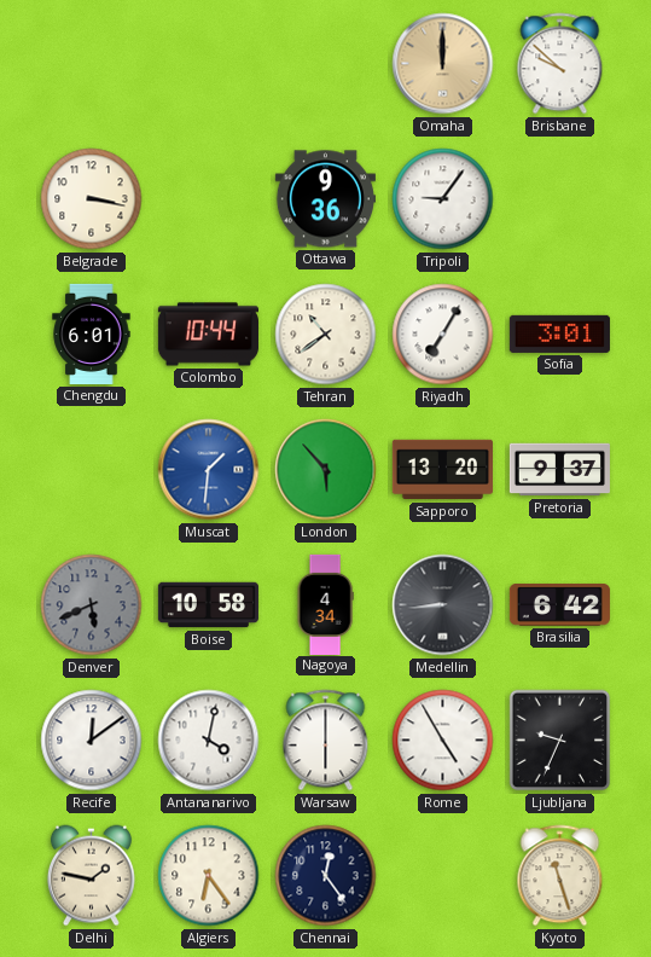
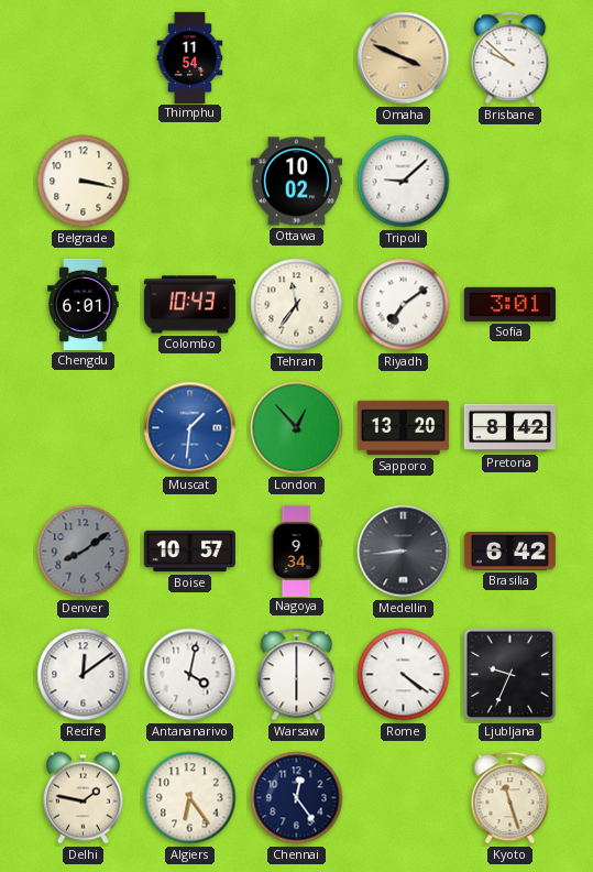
Thimphu: none -> 11:54 (190, 57)
Omaha: 12:00 -> 3:49 (404, 58)
Ottawa: 9:36 -> 10:02 (296, 182)
Tripoli: 9:06 -> 9:08 (404, 182)
Colombo: 10:44 -> 10:43 (189, 305)
Tehran: 10:39 -> 11:36 (297, 305)
Riyadh: 7:05 -> 7:09 (404, 305)
London: 5:53 -> 12:53 (297, 428)
Pretoria: 9:37 -> 8:42 (509, 428)
Denver: 5:41 -> 8:09 (84, 552)
Boise: 10:58 -> 10:57 (189, 552)
Nagoya: 4:34 -> 9:34 (296, 551)
Rome: 4:55 -> 4:21 (404, 675)
